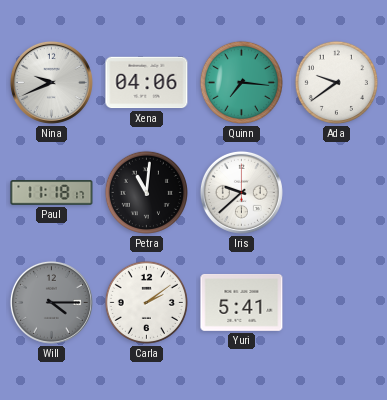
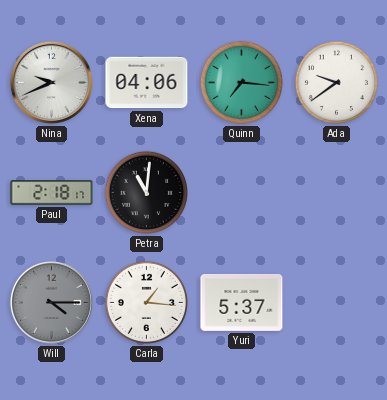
Paul: 11:18 -> 2:18 (52, 193)
Iris: 9:38 -> none (241, 192)
Carla: 2:09 -> 1:16 (146, 302)
Yuri: 5:41 -> 5:37 (242, 302)
